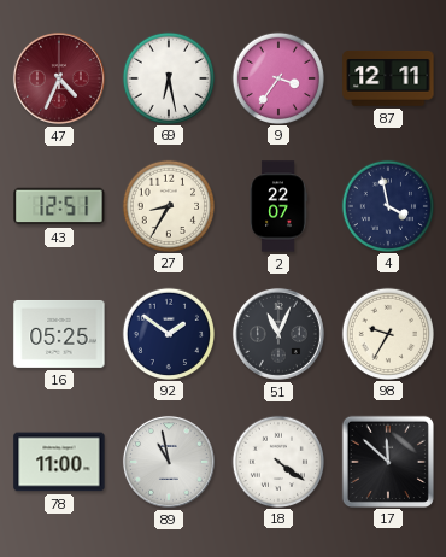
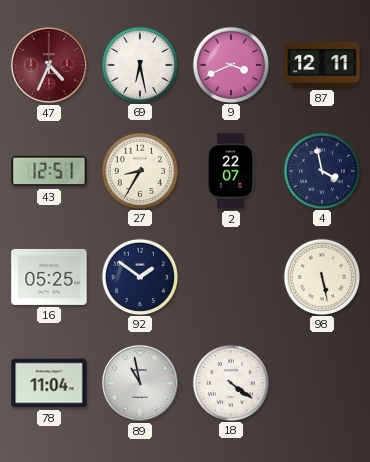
9: 3:36 -> 3:41 (230, 64)
51: 11:04 -> none (278, 334)
98: 9:35 -> 5:28 (321, 276)
78: 11:00 -> 11:04 (49, 383)
17: 11:52 -> none (387, 461)
